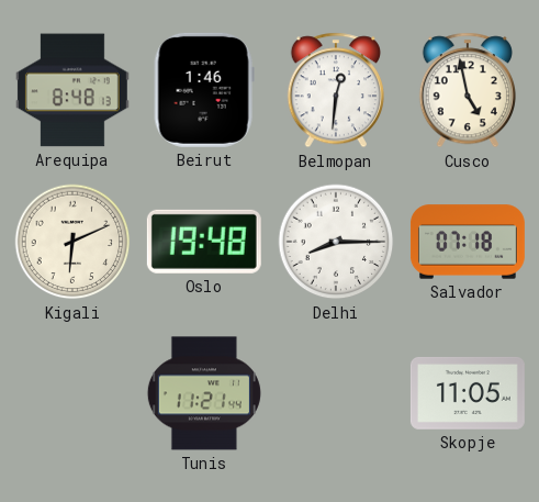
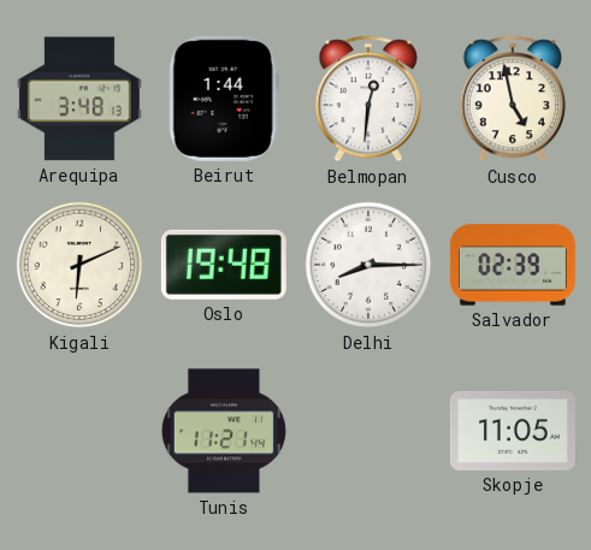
Arequipa: 8:48 -> 3:48 (79, 99)
Beirut: 1:46 -> 1:44 (224, 99)
Salvador: 07:18 -> 02:39 (513, 265)
